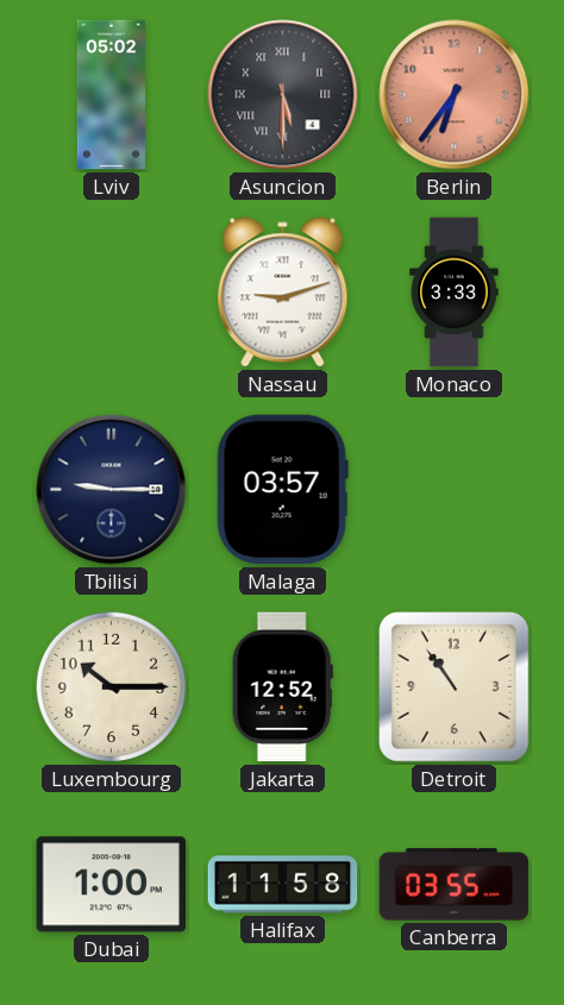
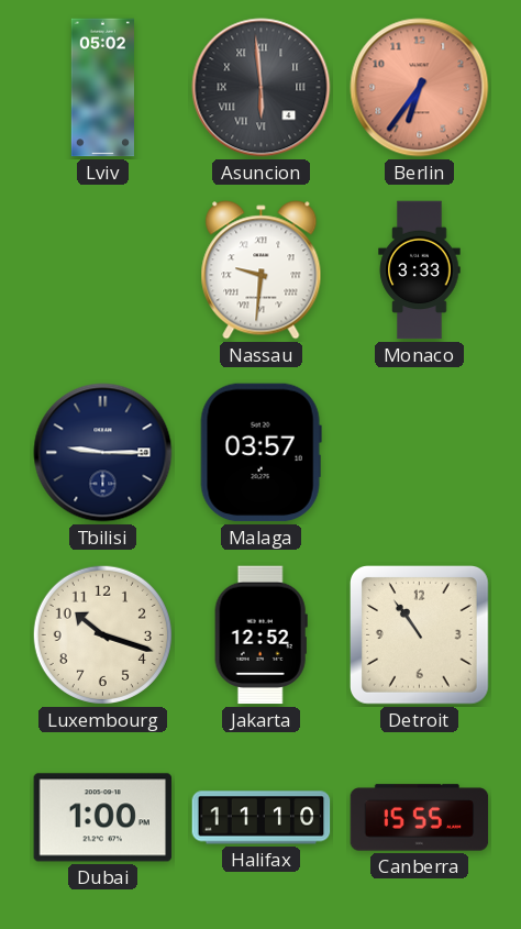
Asuncion: 5:30 -> 5:59 (262, 88)
Nassau: 9:12 -> 9:31 (262, 270)
Luxembourg: 10:15 -> 10:18 (102, 634)
Halifax: 11:58 -> 11:10 (262, 818)
Canberra: 03:55 -> 15:55 (420, 818)
